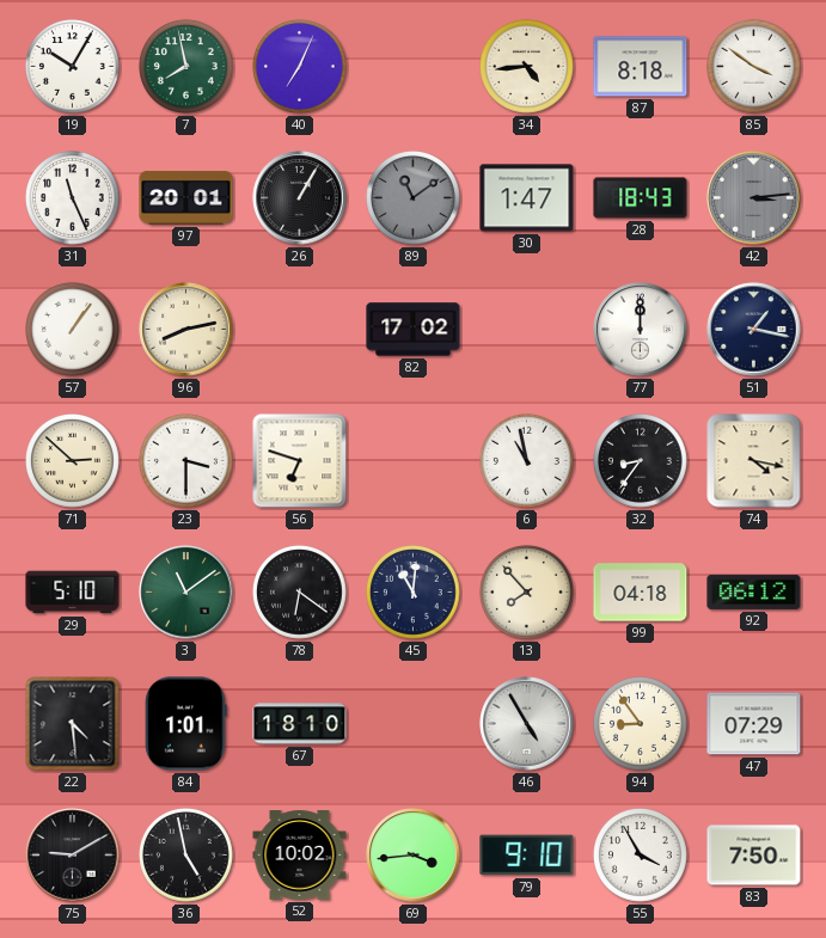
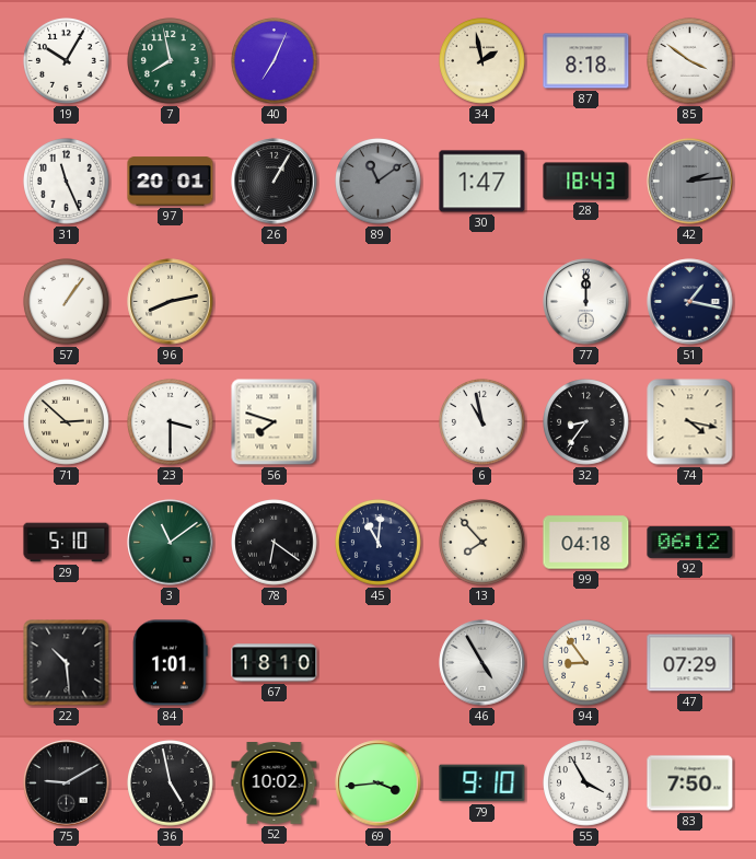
34: 4:44 -> 1:58 (482, 61)
42: 3:14 -> 2:14 (690, 182)
82: 17:02 -> none (414, 330)
56: 6:48 -> 7:48 (275, 422)
22: 4:29 -> 10:29 (67, 663)
